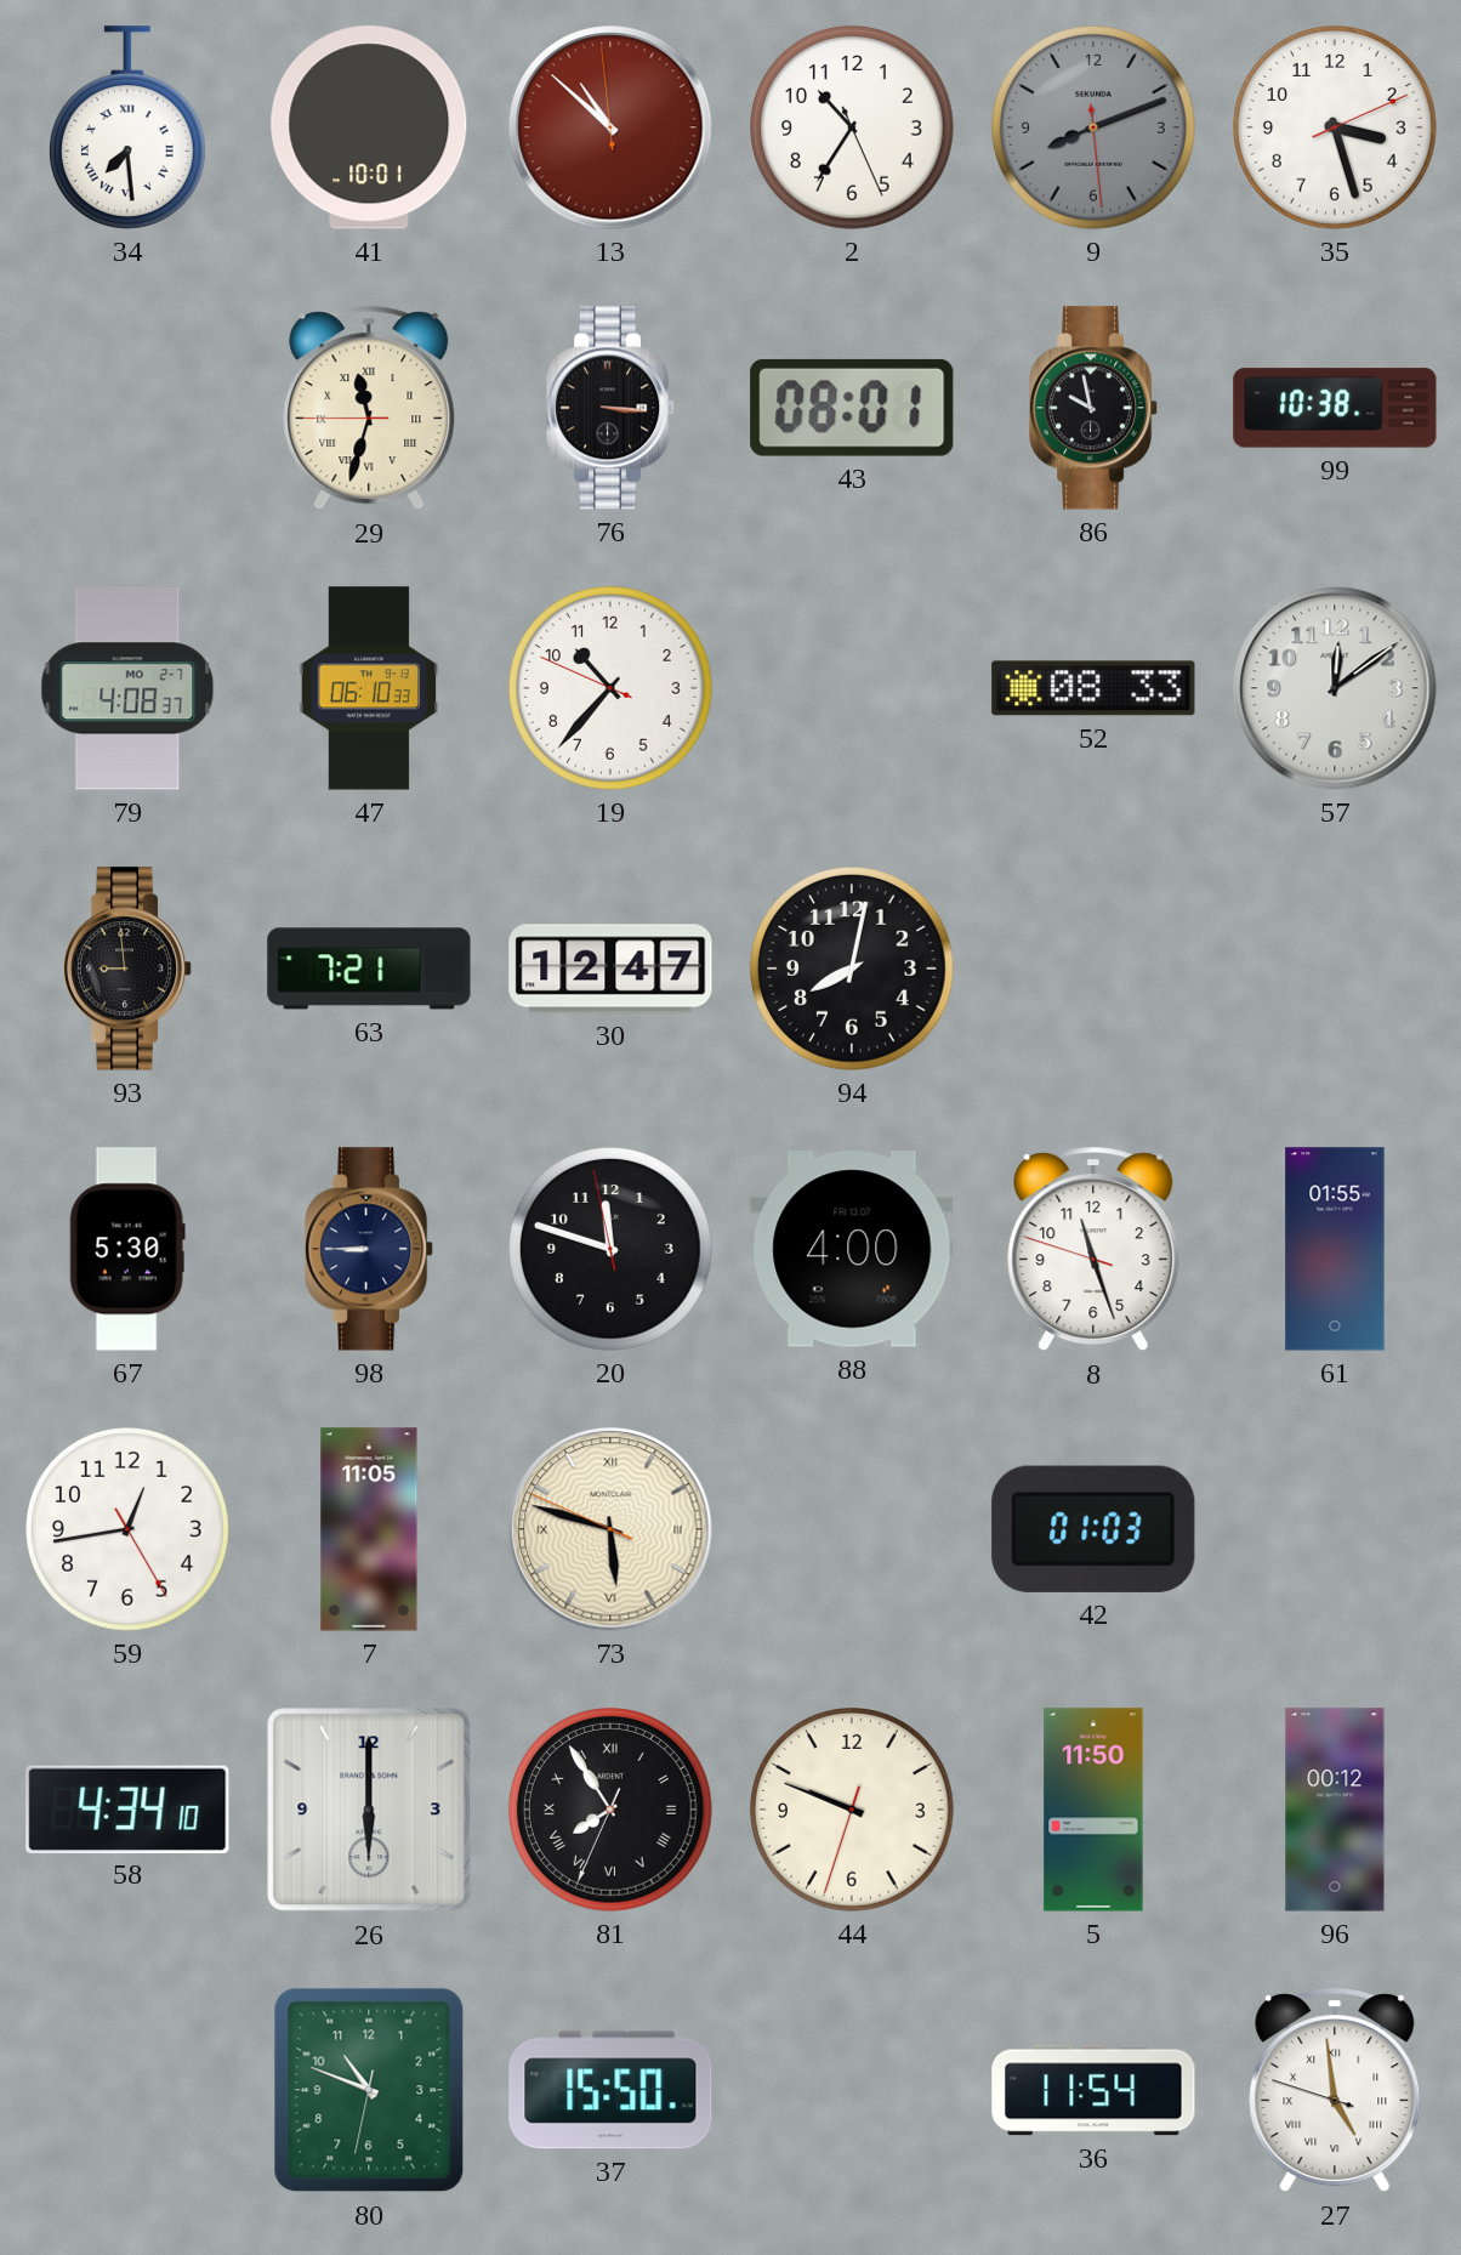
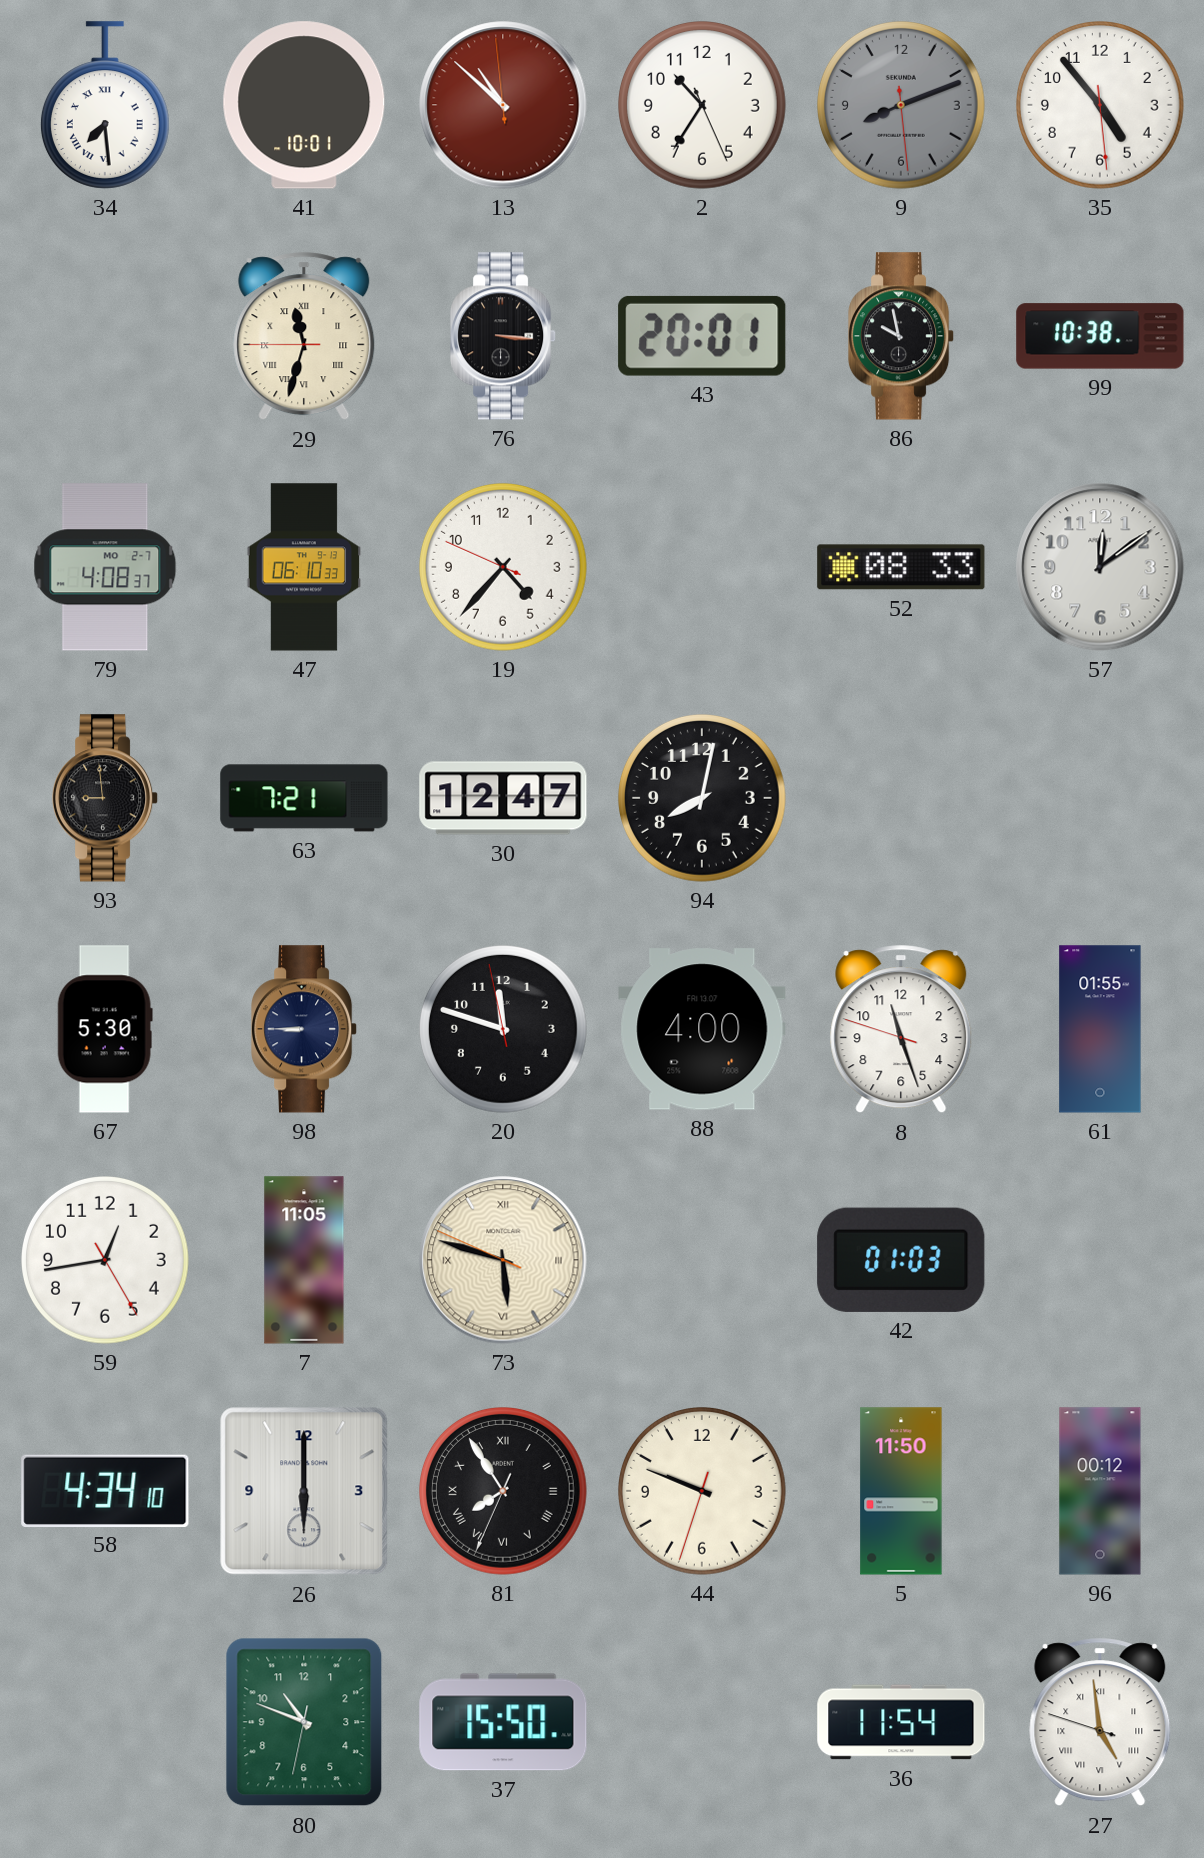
35: 3:27 -> 4:53 (1101, 106)
43: 08:01 -> 20:01 (702, 336)
19: 10:36 -> 4:36 (504, 568)
